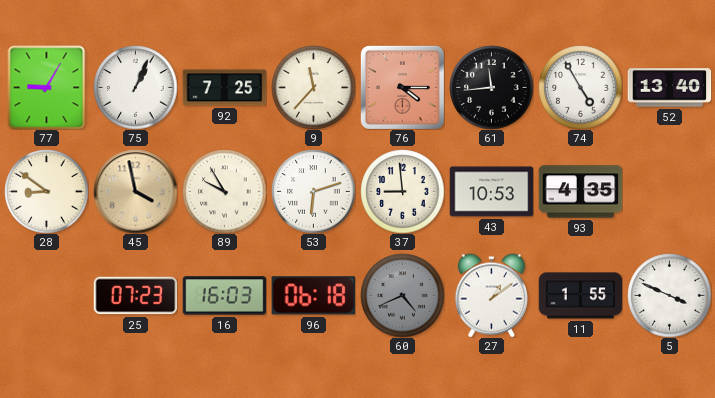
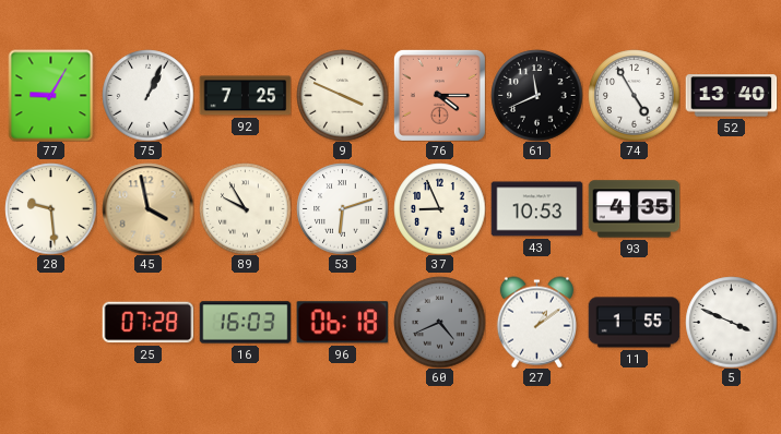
9: 11:37 -> 3:49 (342, 95)
61: 11:44 -> 11:41 (536, 95)
28: 8:51 -> 9:29 (50, 208)
37: 8:59 -> 8:56 (439, 208)
25: 07:23 -> 07:28 (147, 323)
